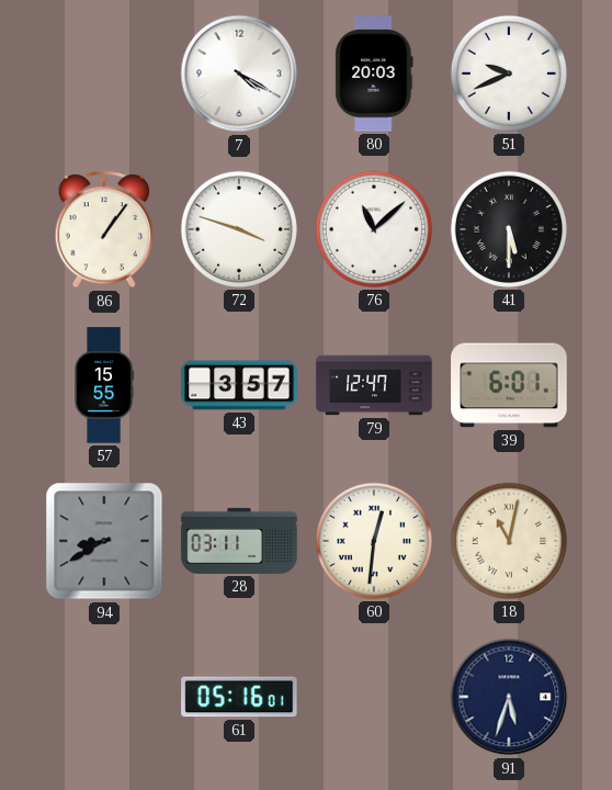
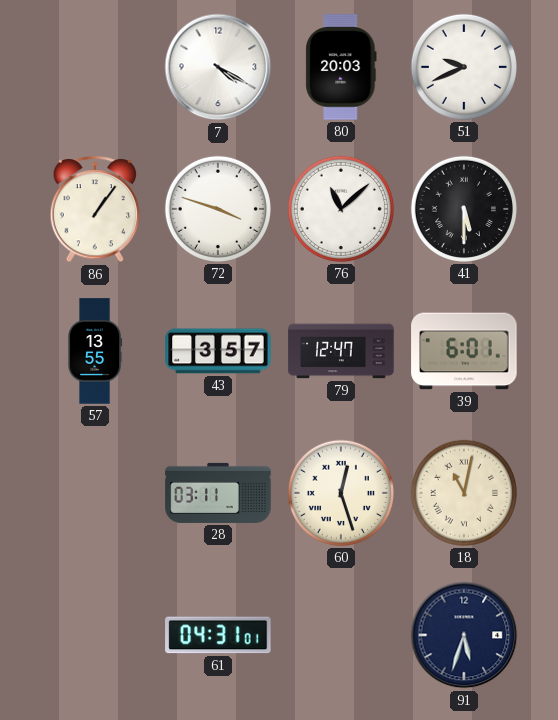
57: 15:55 -> 13:55 (95, 351)
94: 8:40 -> none (104, 541)
60: 12:31 -> 12:27 (341, 493)
61: 05:16 -> 04:31 (218, 635)
